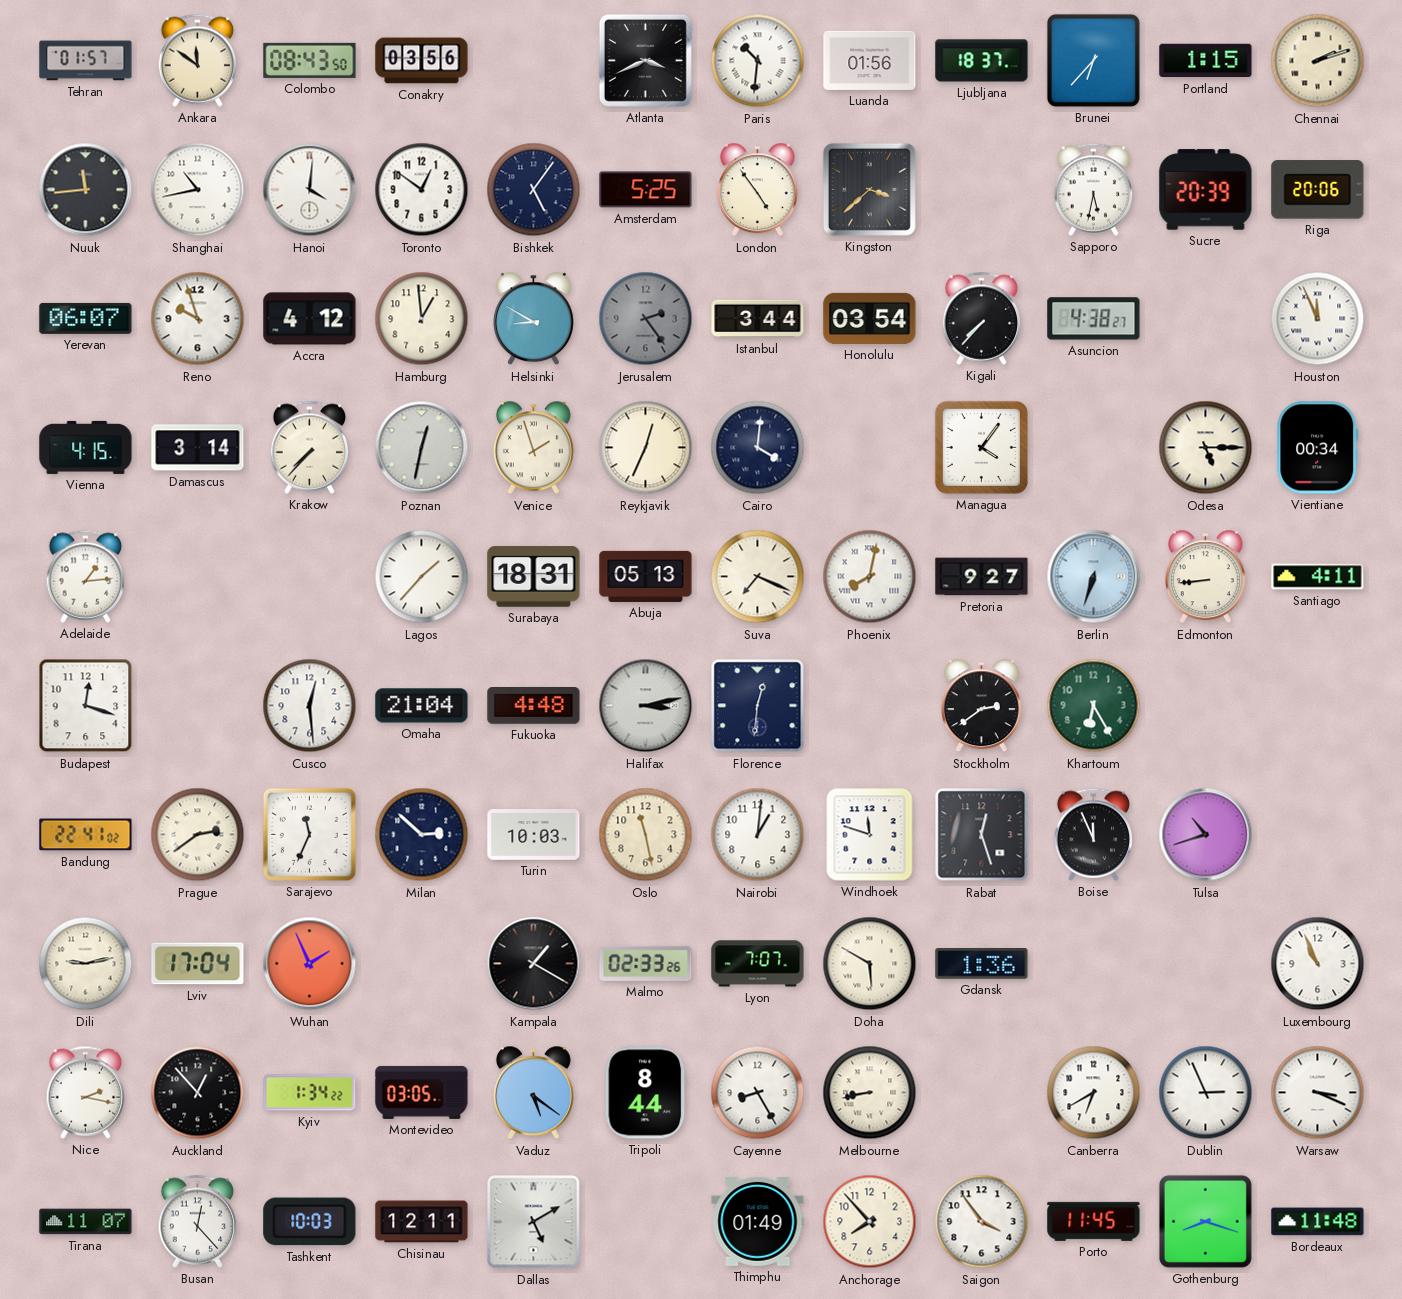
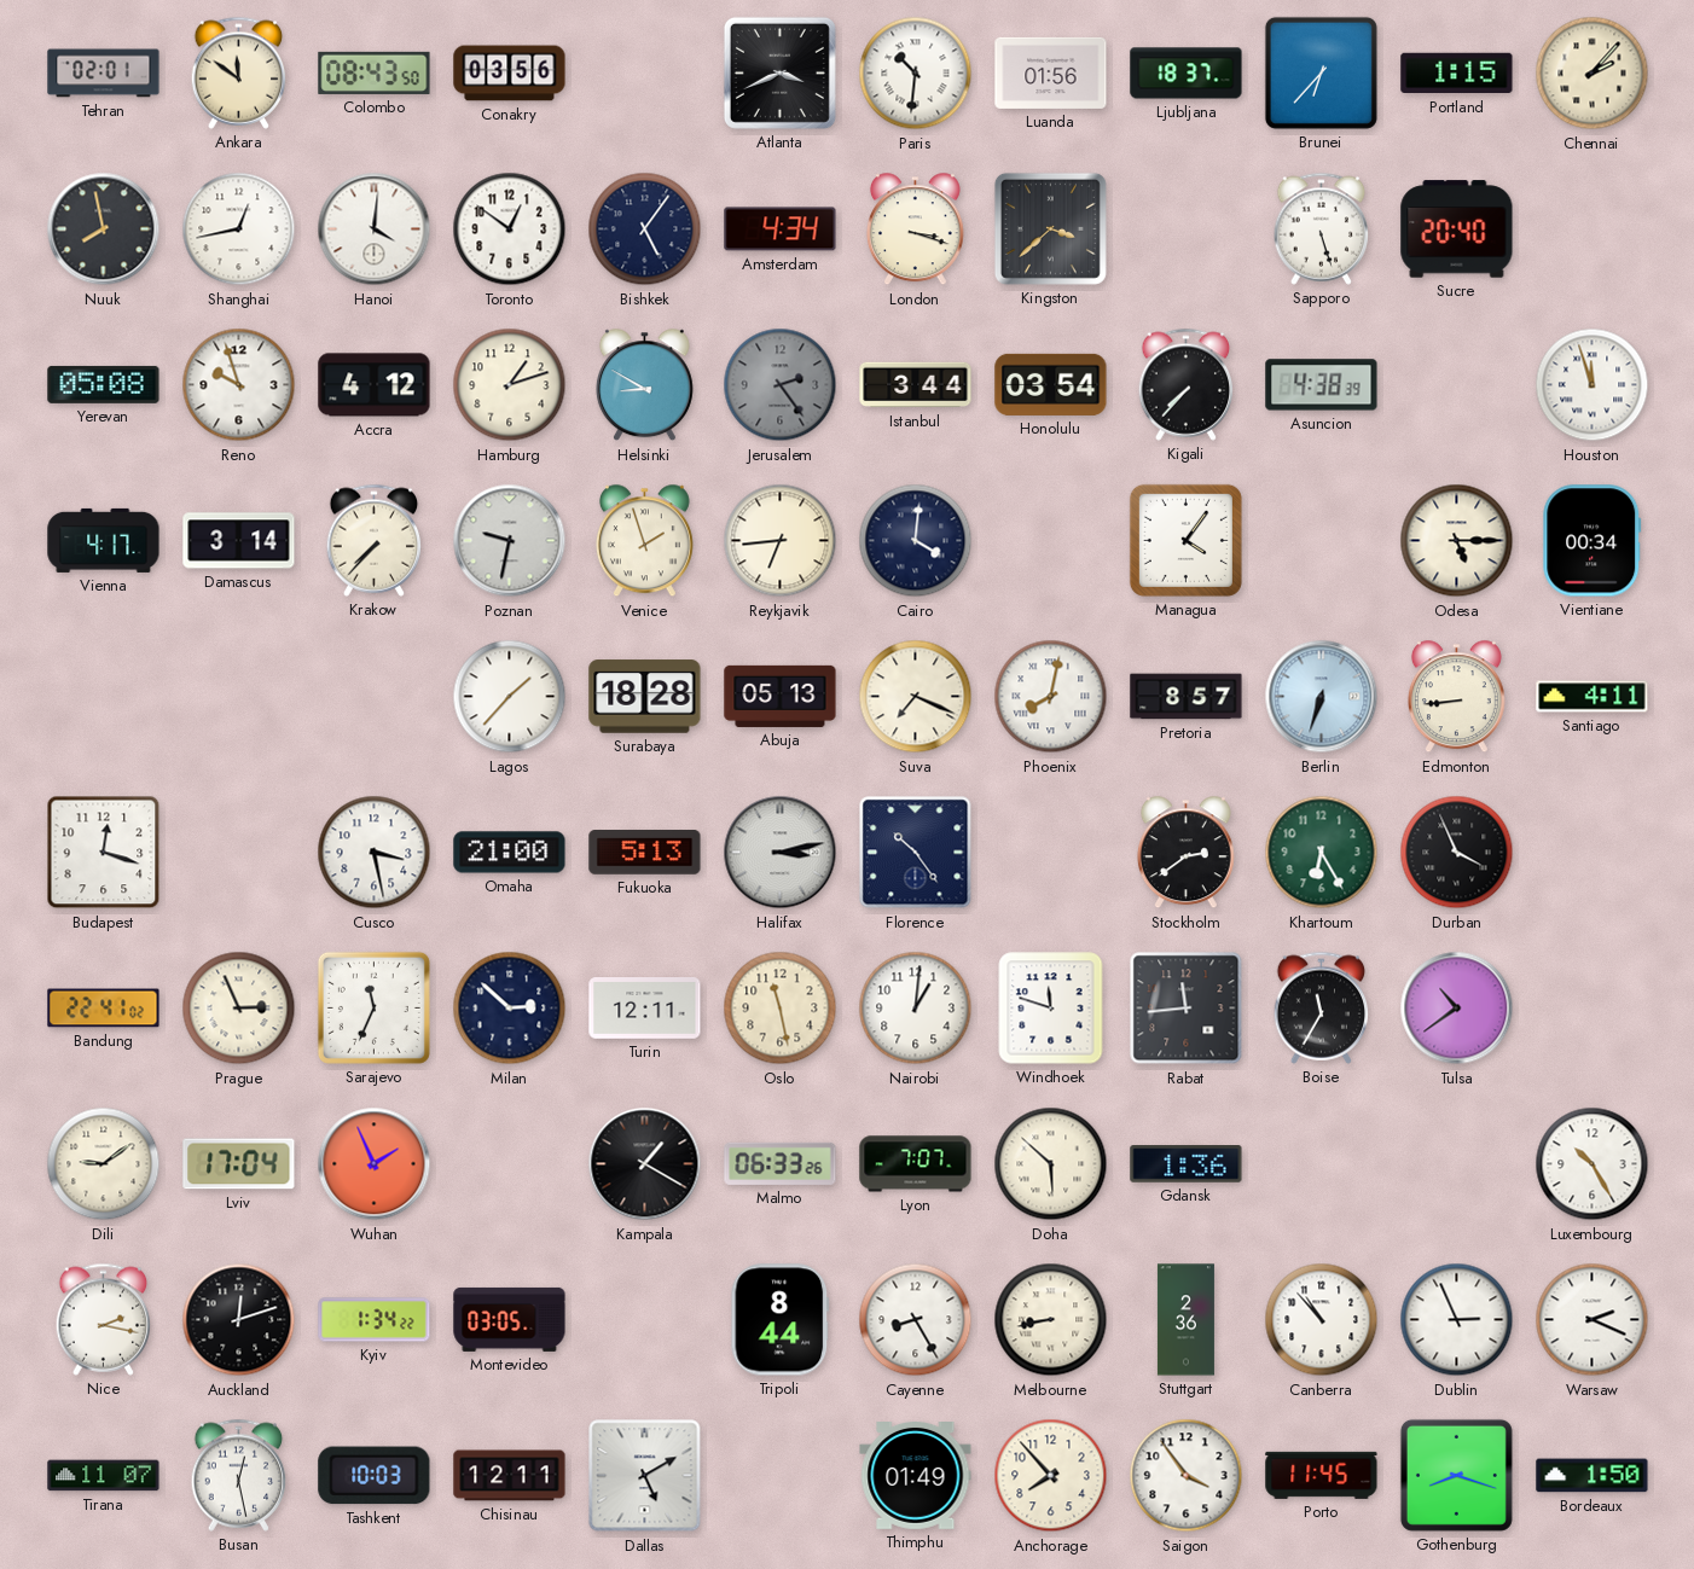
Tehran: 01:57 -> 02:01 (104, 74)
Chennai: 2:12 -> 2:07 (1593, 74)
Nuuk: 11:44 -> 7:58 (104, 229)
Shanghai: 10:43 -> 12:43 (239, 229)
Amsterdam: 5:25 -> 4:34 (781, 229)
London: 4:54 -> 3:18 (915, 229)
Sapporo: 5:32 -> 5:27 (1322, 228)
Sucre: 20:39 -> 20:40 (1457, 229)
Riga: 20:06 -> none (1318, 190)
Yerevan: 06:07 -> 05:08 (104, 384)
Hamburg: 12:59 -> 1:12 (510, 385)
Asuncion: 4:38:27 -> 4:38:39 (1322, 385)
Houston: 11:56 -> 11:57 (1593, 385)
Vienna: 4:15 -> 4:17 (104, 540)
Poznan: 12:32 -> 9:32 (510, 541)
Reykjavik: 12:34 -> 6:44 (781, 541)
Adelaide: 1:14 -> none (86, 576)
Surabaya: 18:31 -> 18:28 (645, 697)
Pretoria: 9:27 -> 8:57 (1187, 697)
Cusco: 12:29 -> 3:28 (375, 853)
Omaha: 21:04 -> 21:00 (510, 853)
Fukuoka: 4:48 -> 5:13 (645, 853)
Florence: 12:31 -> 10:24 (916, 853)
Durban: none -> 3:56 (1457, 853)
Prague: 2:39 -> 2:56 (239, 1009)
Turin: 10:03 -> 12:11 (645, 1009)
Rabat: 12:27 -> 11:44 (1187, 1009)
Boise: 11:56 -> 11:35 (1322, 1007)
Tulsa: 10:42 -> 10:39 (1457, 1009)
Dili: 9:13 -> 9:09 (104, 1164)
Malmo: 02:33 -> 06:33 (781, 1163)
Doha: 5:50 -> 5:52 (1051, 1164)
Luxembourg: 10:56 -> 10:25 (1593, 1164)
Auckland: 12:53 -> 12:12 (239, 1320)
Vaduz: 5:21 -> none (533, 1093)
Stuttgart: none -> 2:36 (1185, 1320)
Canberra: 6:40 -> 10:53 (1322, 1320)
Warsaw: 3:19 -> 2:19 (1593, 1320)
Busan: 12:23 -> 12:28 (239, 1475)
Bordeaux: 11:48 -> 1:50 (1593, 1476)
